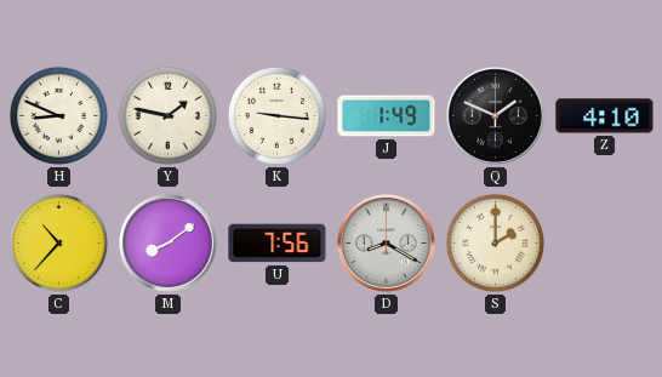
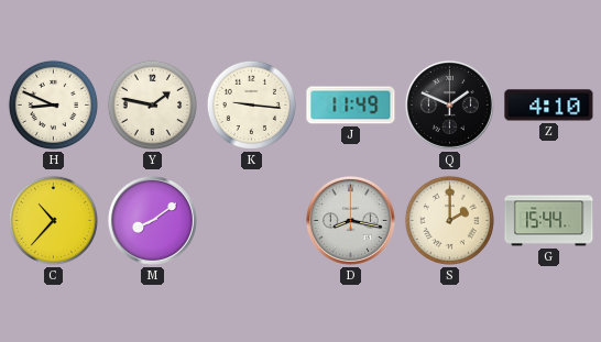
J: 1:49 -> 11:49 (351, 106)
U: 7:56 -> none (278, 244)
D: 8:20 -> 8:17 (350, 220)
G: none -> 15:44 (549, 221)
